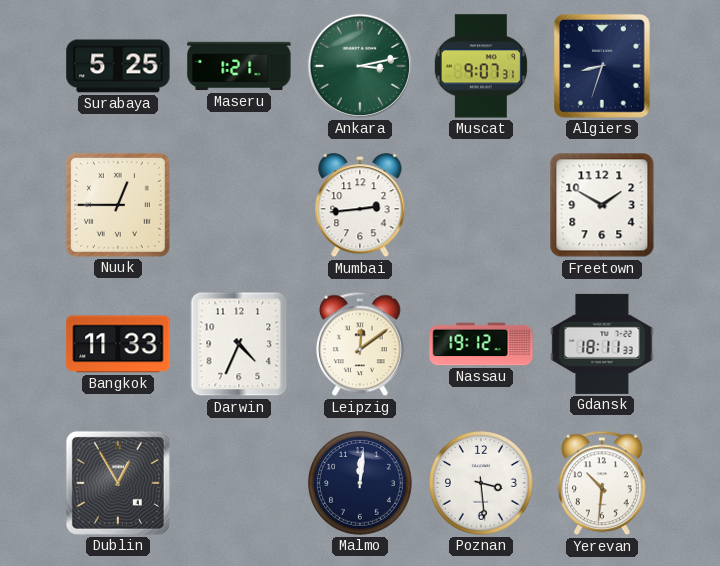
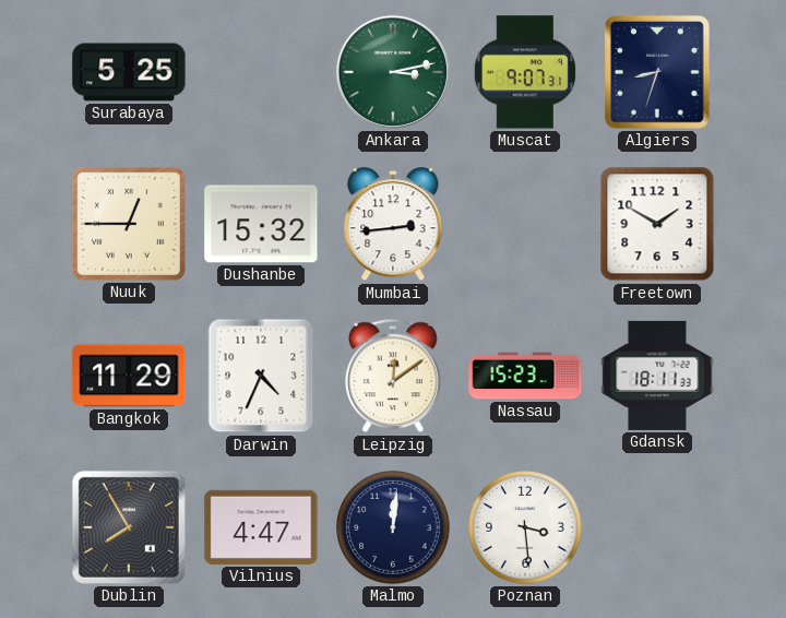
Maseru: 1:21 -> none (239, 66)
Dushanbe: none -> 15:32 (261, 224)
Bangkok: 11:33 -> 11:29 (129, 376)
Nassau: 19:12 -> 15:23 (525, 376)
Dublin: 12:55 -> 7:55 (129, 527)
Vilnius: none -> 4:47 (261, 527)
Yerevan: 10:31 -> none (603, 483)
